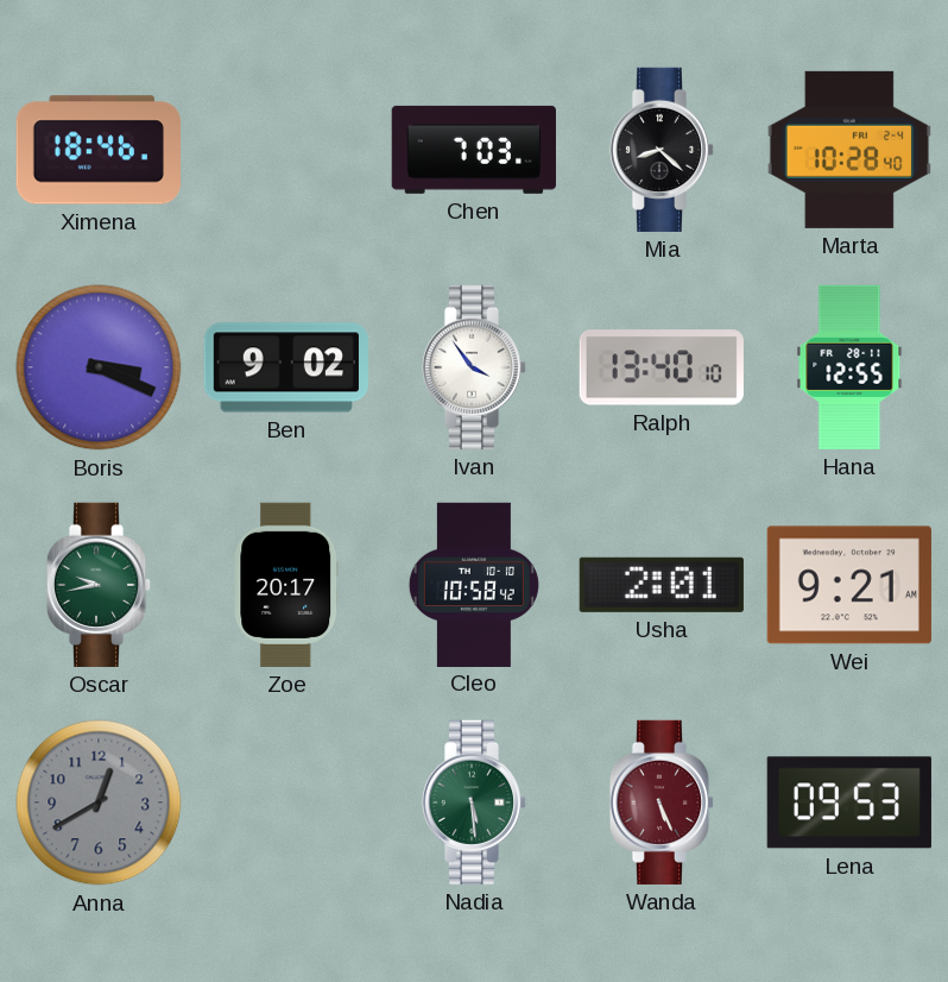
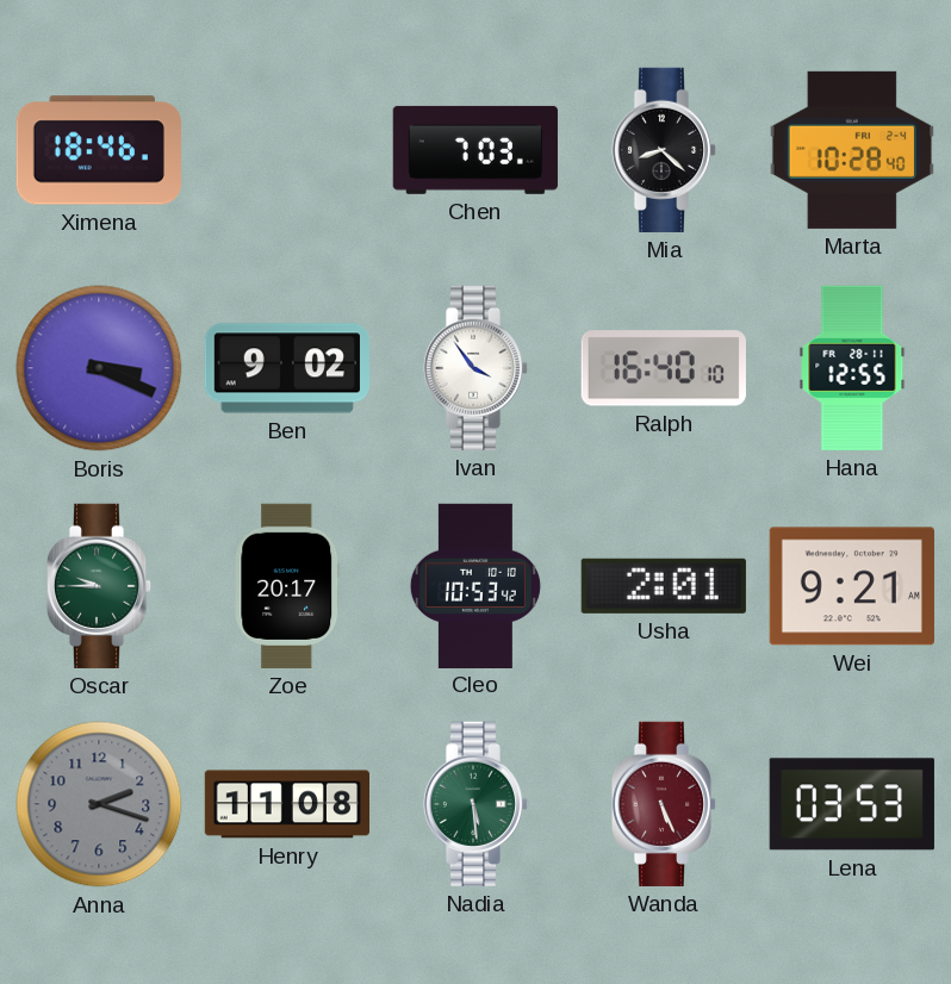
Ralph: 13:40 -> 16:40 (664, 368)
Oscar: 9:43 -> 9:45 (99, 586)
Cleo: 10:58 -> 10:53 (475, 585)
Anna: 12:40 -> 2:18 (99, 804)
Henry: none -> 11:08 (286, 804)
Lena: 09:53 -> 03:53 (852, 804)
